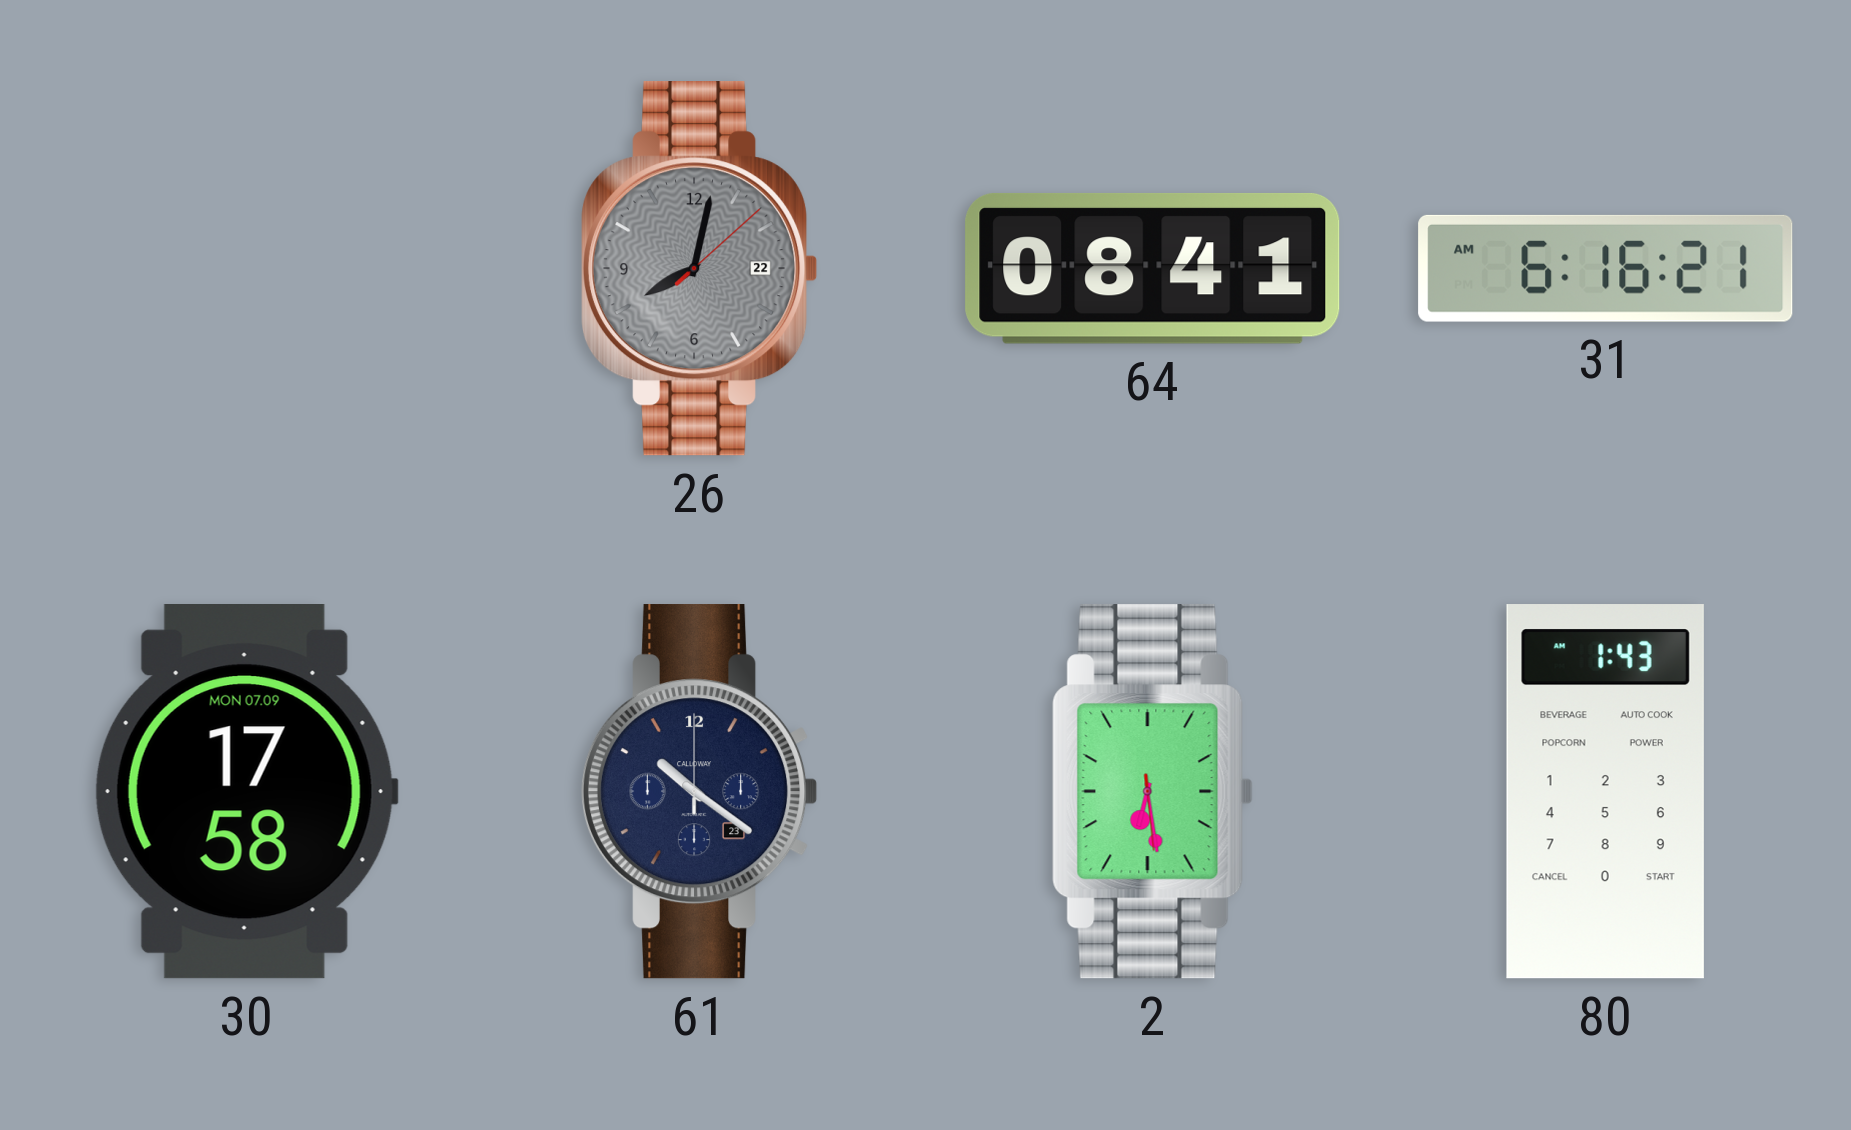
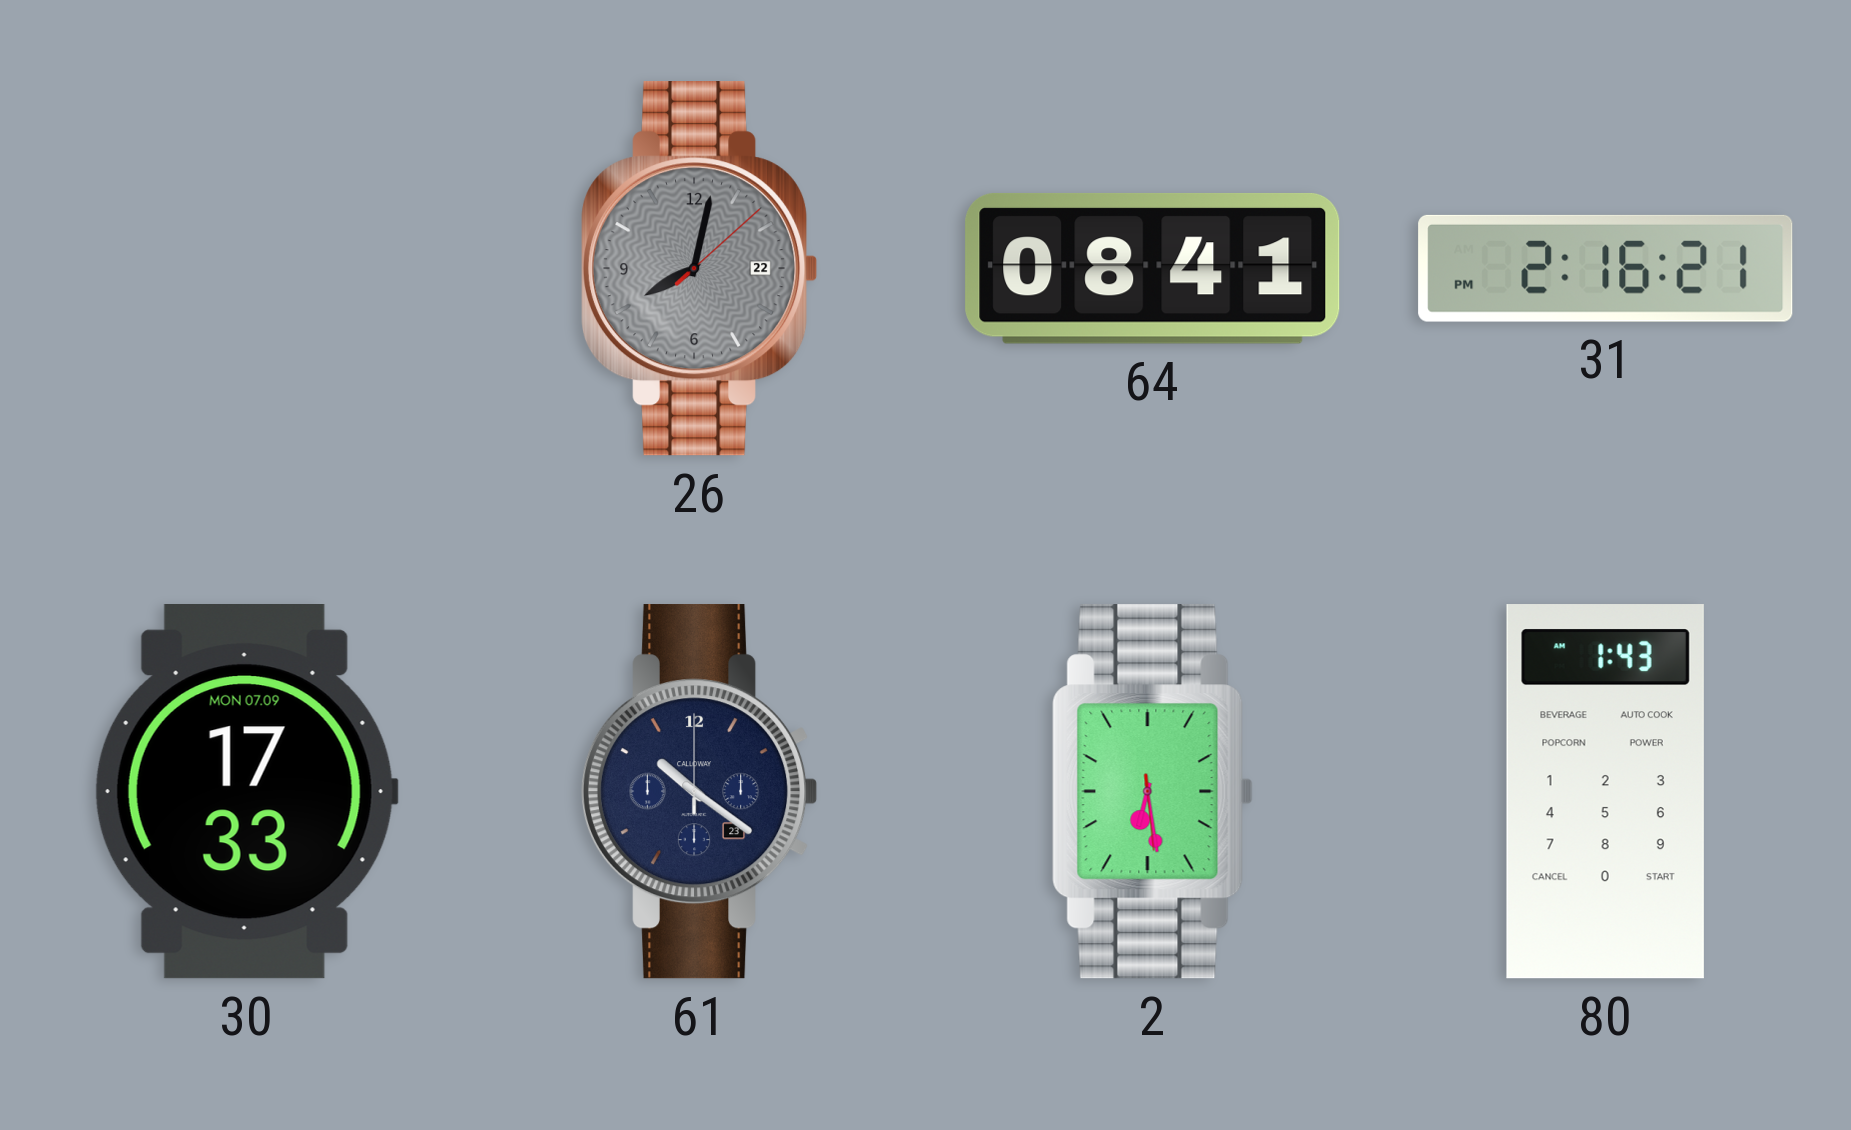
31: 6:16 -> 2:16 (1606, 268)
30: 17:58 -> 17:33 (246, 792)
